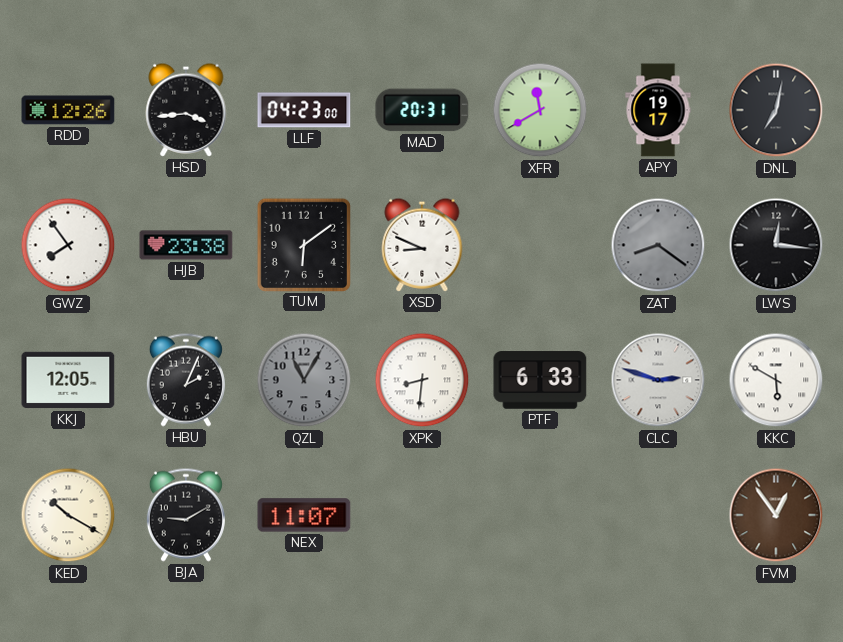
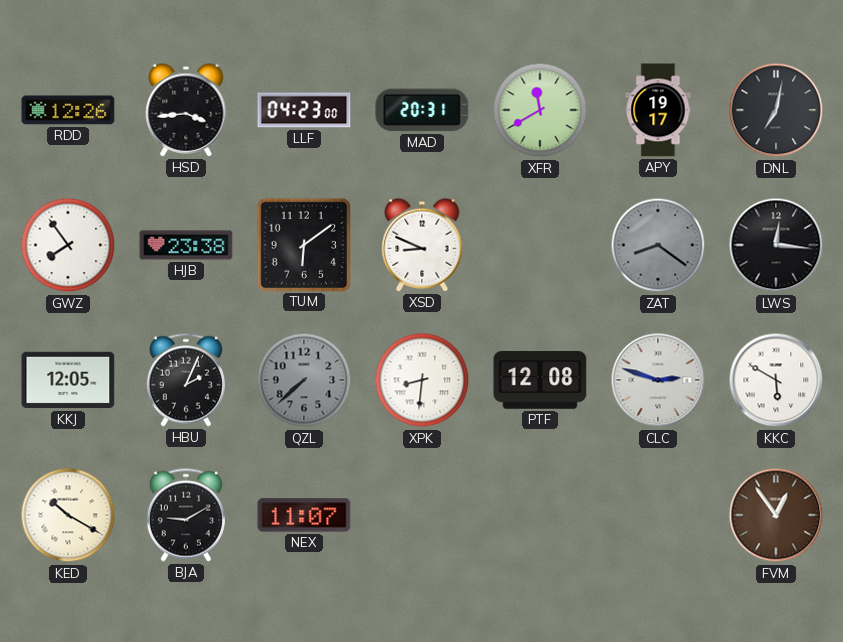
QZL: 11:05 -> 7:38 (304, 380)
PTF: 6:33 -> 12:08 (540, 380)
